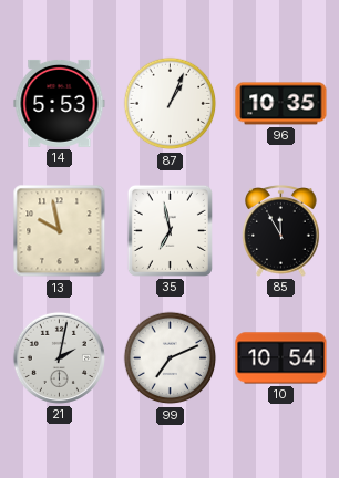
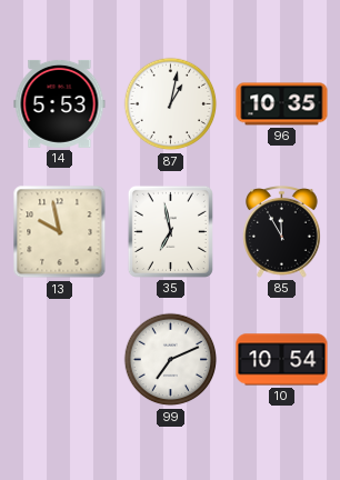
87: 1:04 -> 1:02 (171, 104)
21: 2:02 -> none (59, 357)
